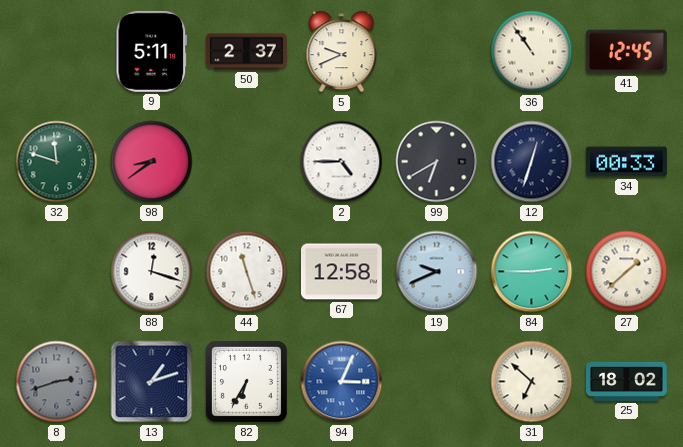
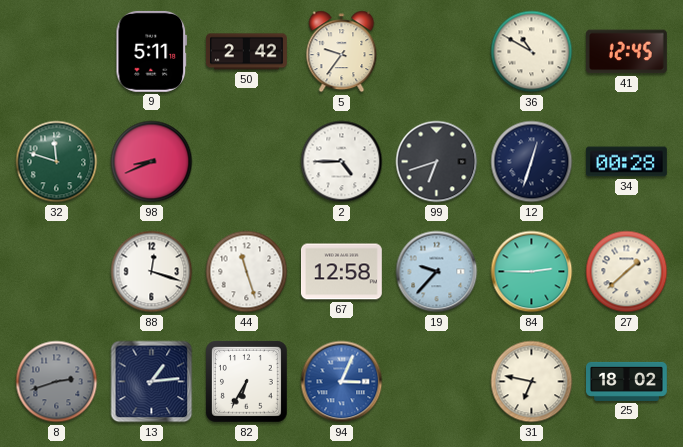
50: 2:37 -> 2:42 (246, 52)
5: 9:41 -> 9:36 (342, 52)
36: 10:54 -> 10:50 (532, 52)
98: 8:39 -> 8:41 (152, 162)
99: 6:40 -> 6:42 (437, 162)
34: 00:33 -> 00:28 (627, 162)
19: 9:41 -> 9:37 (437, 272)
13: 1:12 -> 1:14 (152, 382)
31: 6:52 -> 6:47 (532, 382)
